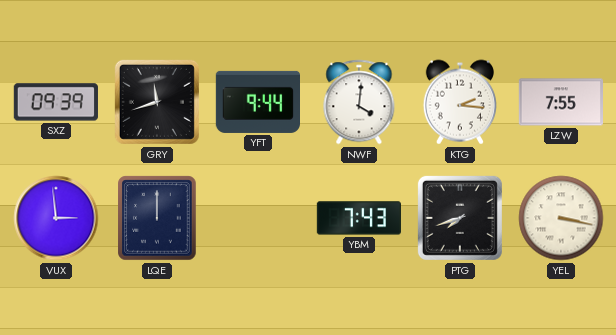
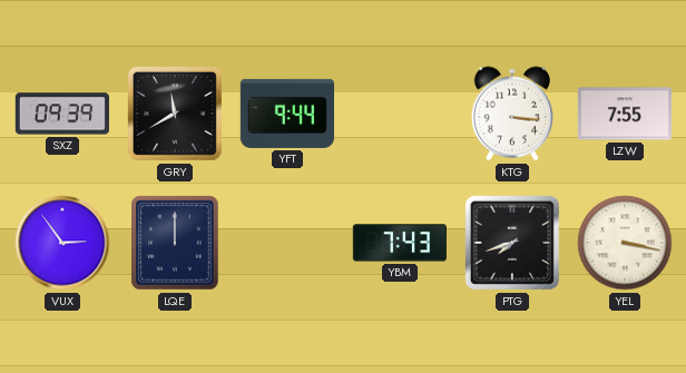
GRY: 11:42 -> 11:40 (175, 114)
NWF: 4:01 -> none (359, 102)
KTG: 2:16 -> 3:16 (512, 114)
VUX: 2:59 -> 2:54 (62, 243)
